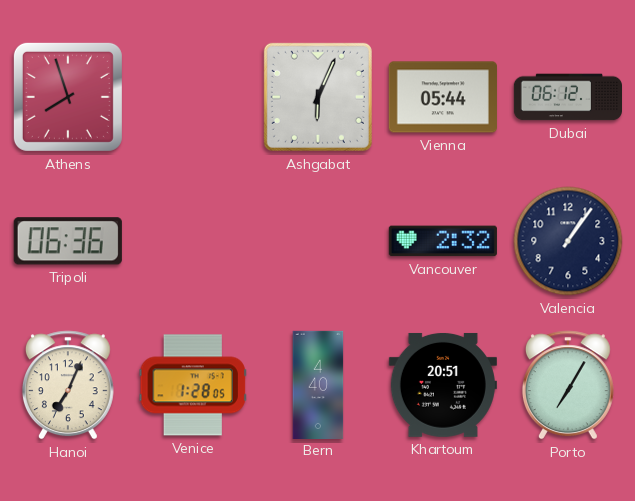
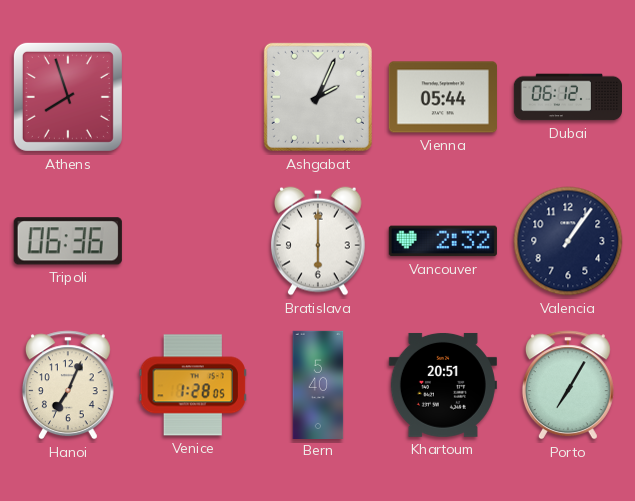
Ashgabat: 6:04 -> 2:04 (318, 97)
Bratislava: none -> 6:00 (318, 241)
Bern: 4:40 -> 5:40 (318, 384)
